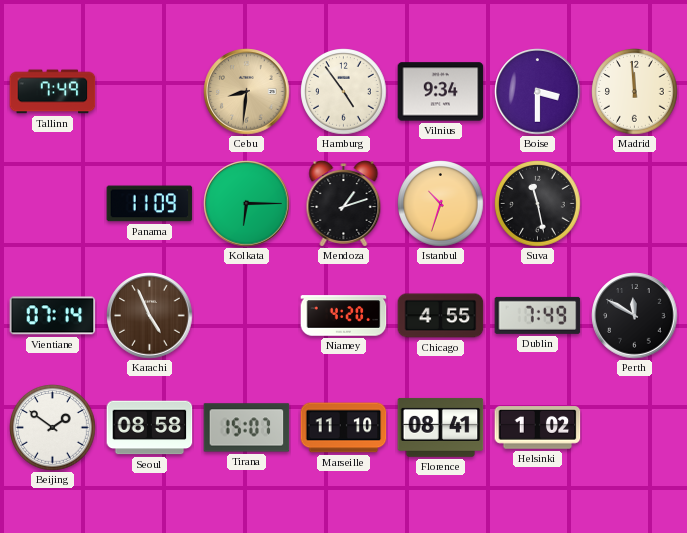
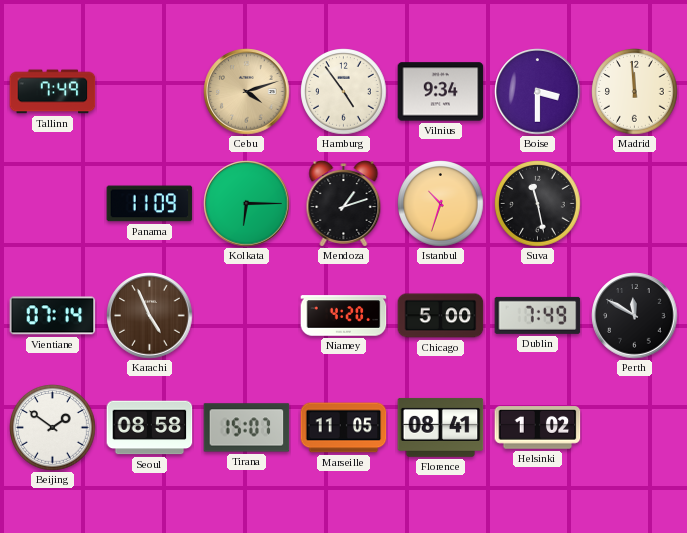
Cebu: 8:31 -> 4:12 (247, 92)
Chicago: 4:55 -> 5:00 (441, 316)
Marseille: 11:10 -> 11:05 (344, 428)
